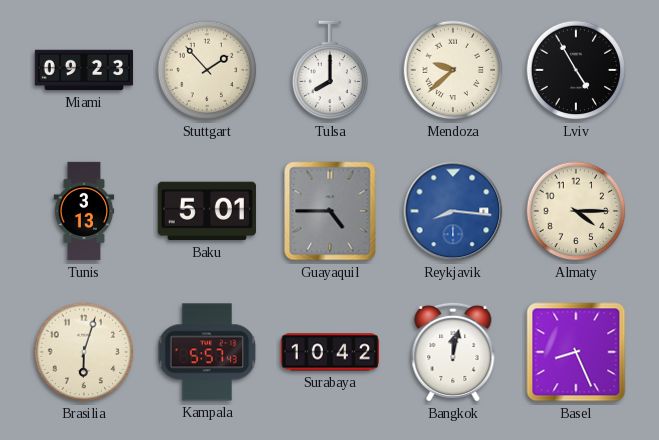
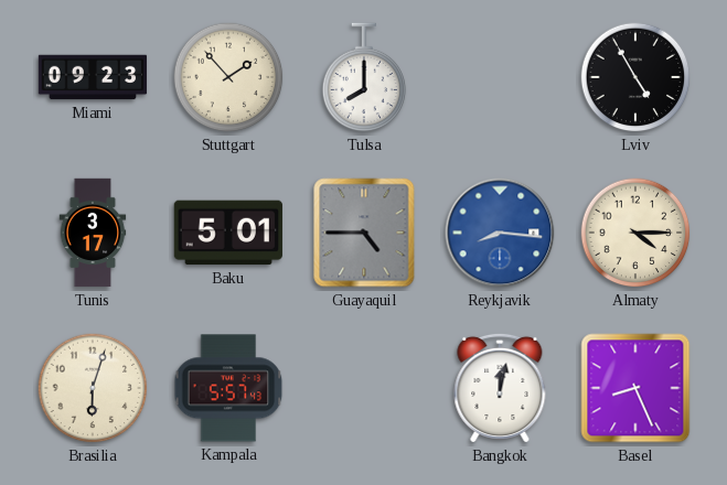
Mendoza: 9:38 -> none (453, 70)
Tunis: 3:13 -> 3:17 (93, 233)
Surabaya: 10:42 -> none (330, 352)
